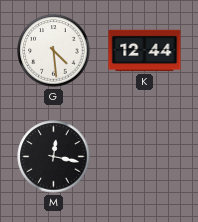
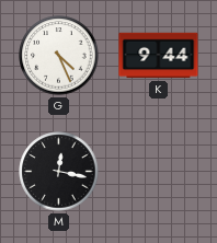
G: 4:29 -> 4:26 (59, 56)
K: 12:44 -> 9:44 (159, 56)
